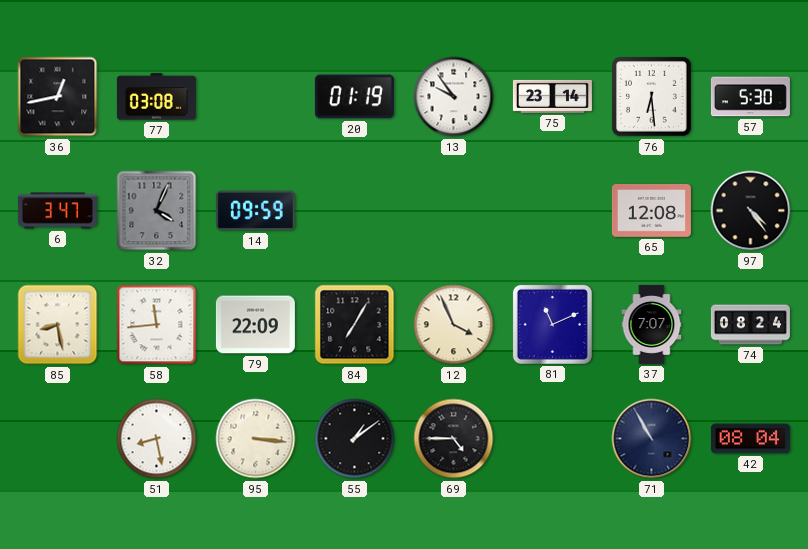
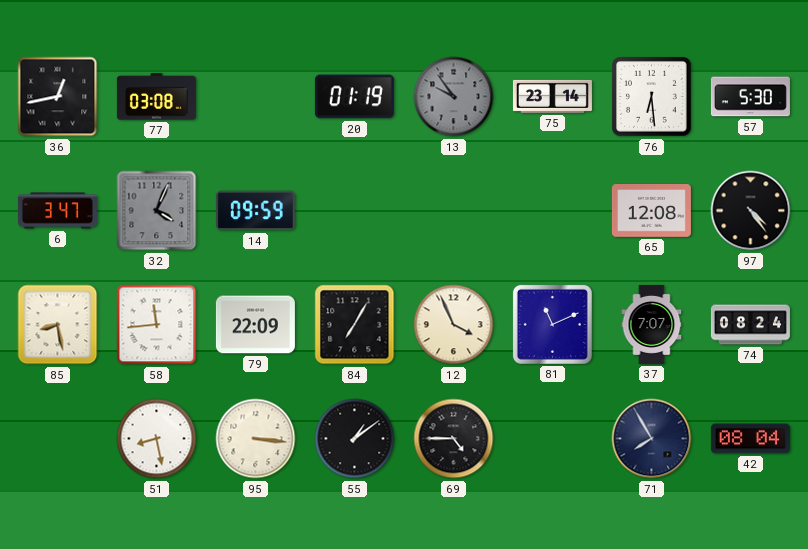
13 dial: white -> grey (454, 97)
71: 10:55 -> 7:55 (652, 439)
